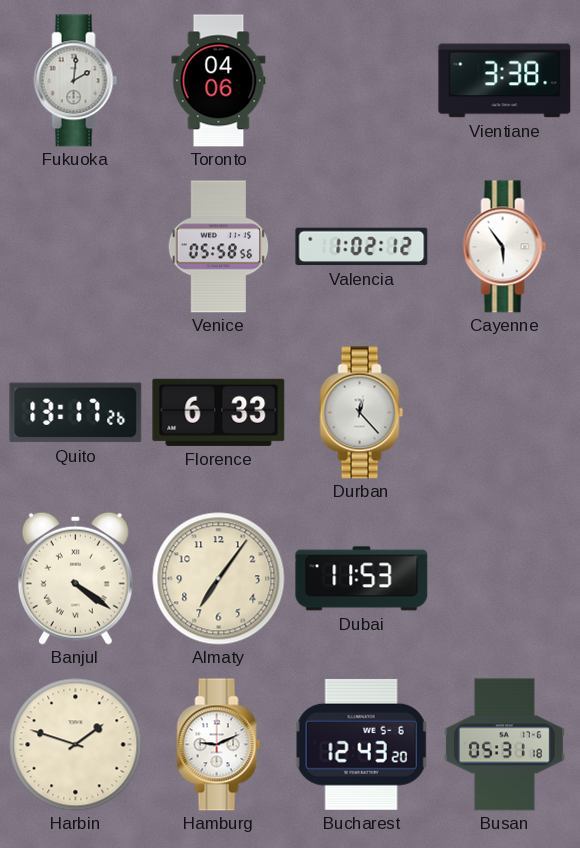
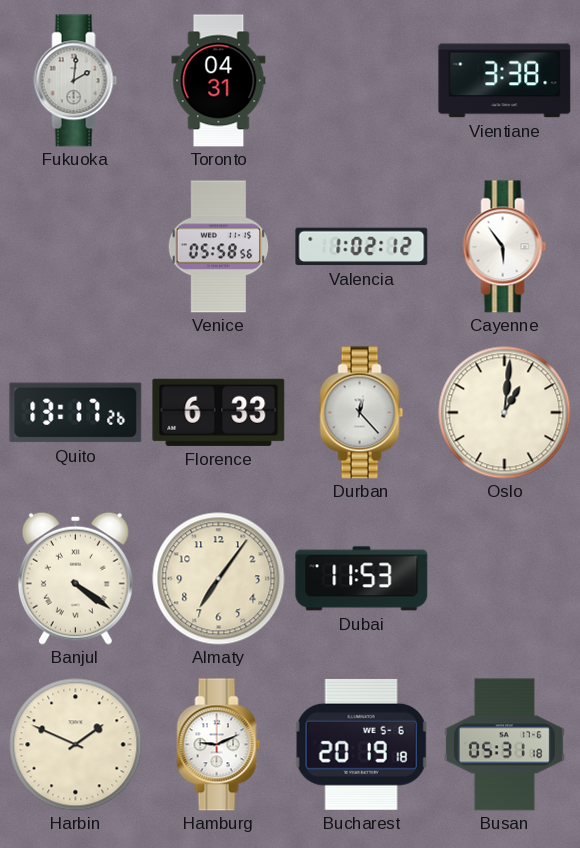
Toronto: 04:06 -> 04:31 (219, 81)
Oslo: none -> 1:01 (505, 413)
Harbin: 1:48 -> 1:49 (76, 745)
Bucharest: 12:43 -> 20:19 (361, 744)
